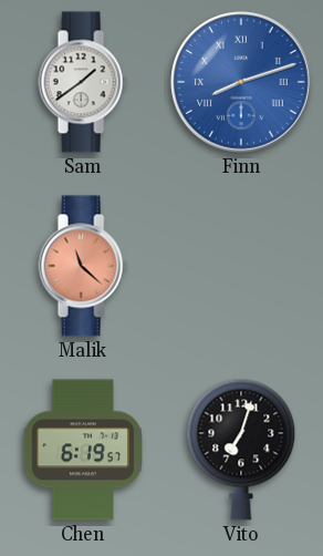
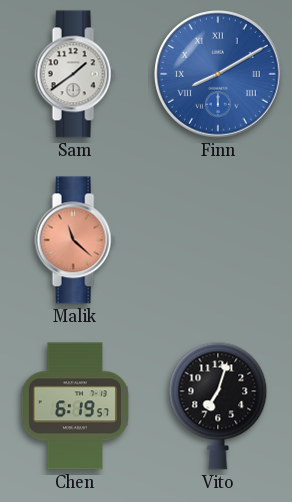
Finn: 8:12 -> 8:10 (218, 74)
